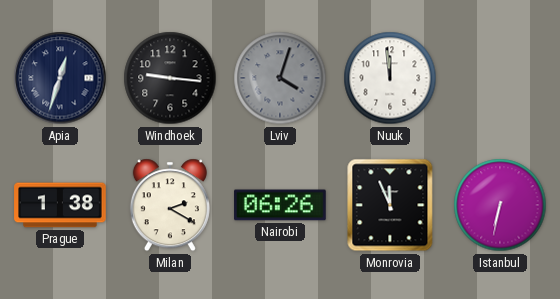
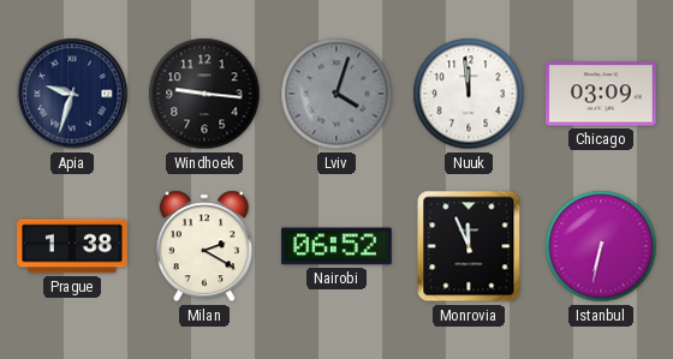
Apia: 12:33 -> 9:33 (72, 94)
Chicago: none -> 03:09 (601, 94)
Nairobi: 06:26 -> 06:52 (336, 246)
